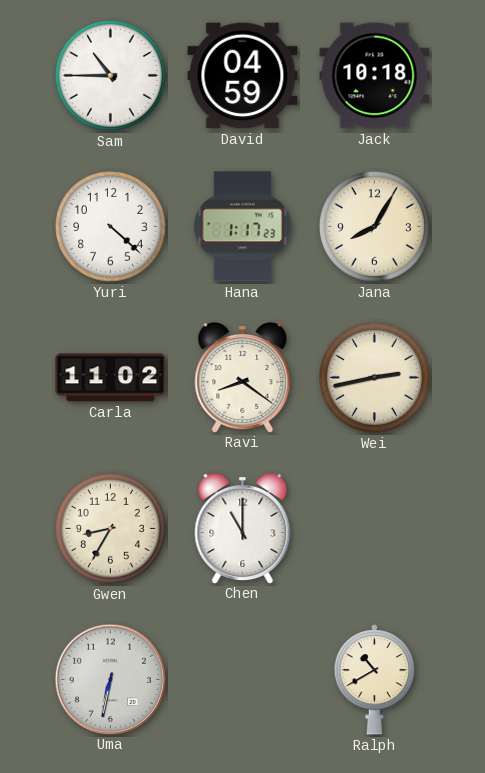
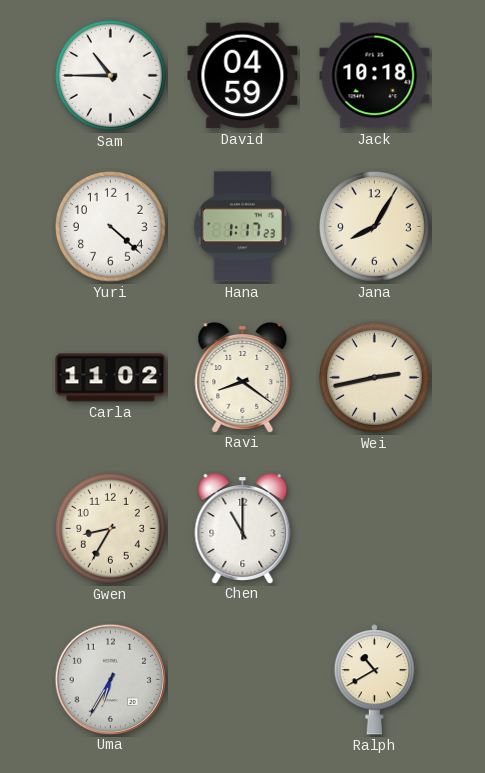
Uma: 6:32 -> 6:35 (110, 679)
